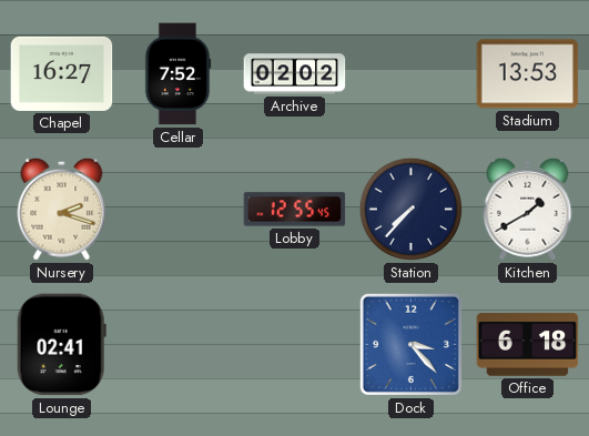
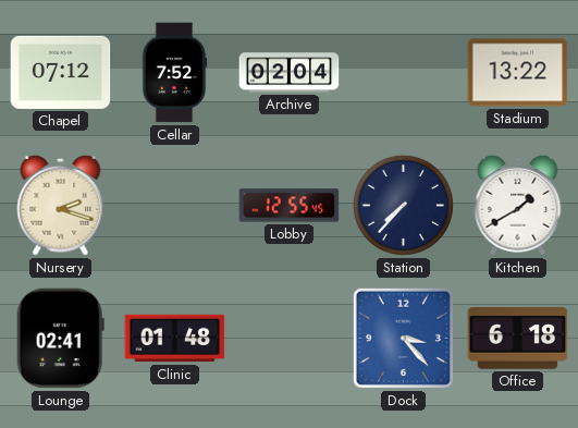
Chapel: 16:27 -> 07:12 (61, 72)
Archive: 02:02 -> 02:04 (290, 73)
Stadium: 13:53 -> 13:22 (518, 73)
Clinic: none -> 01:48 (175, 339)
